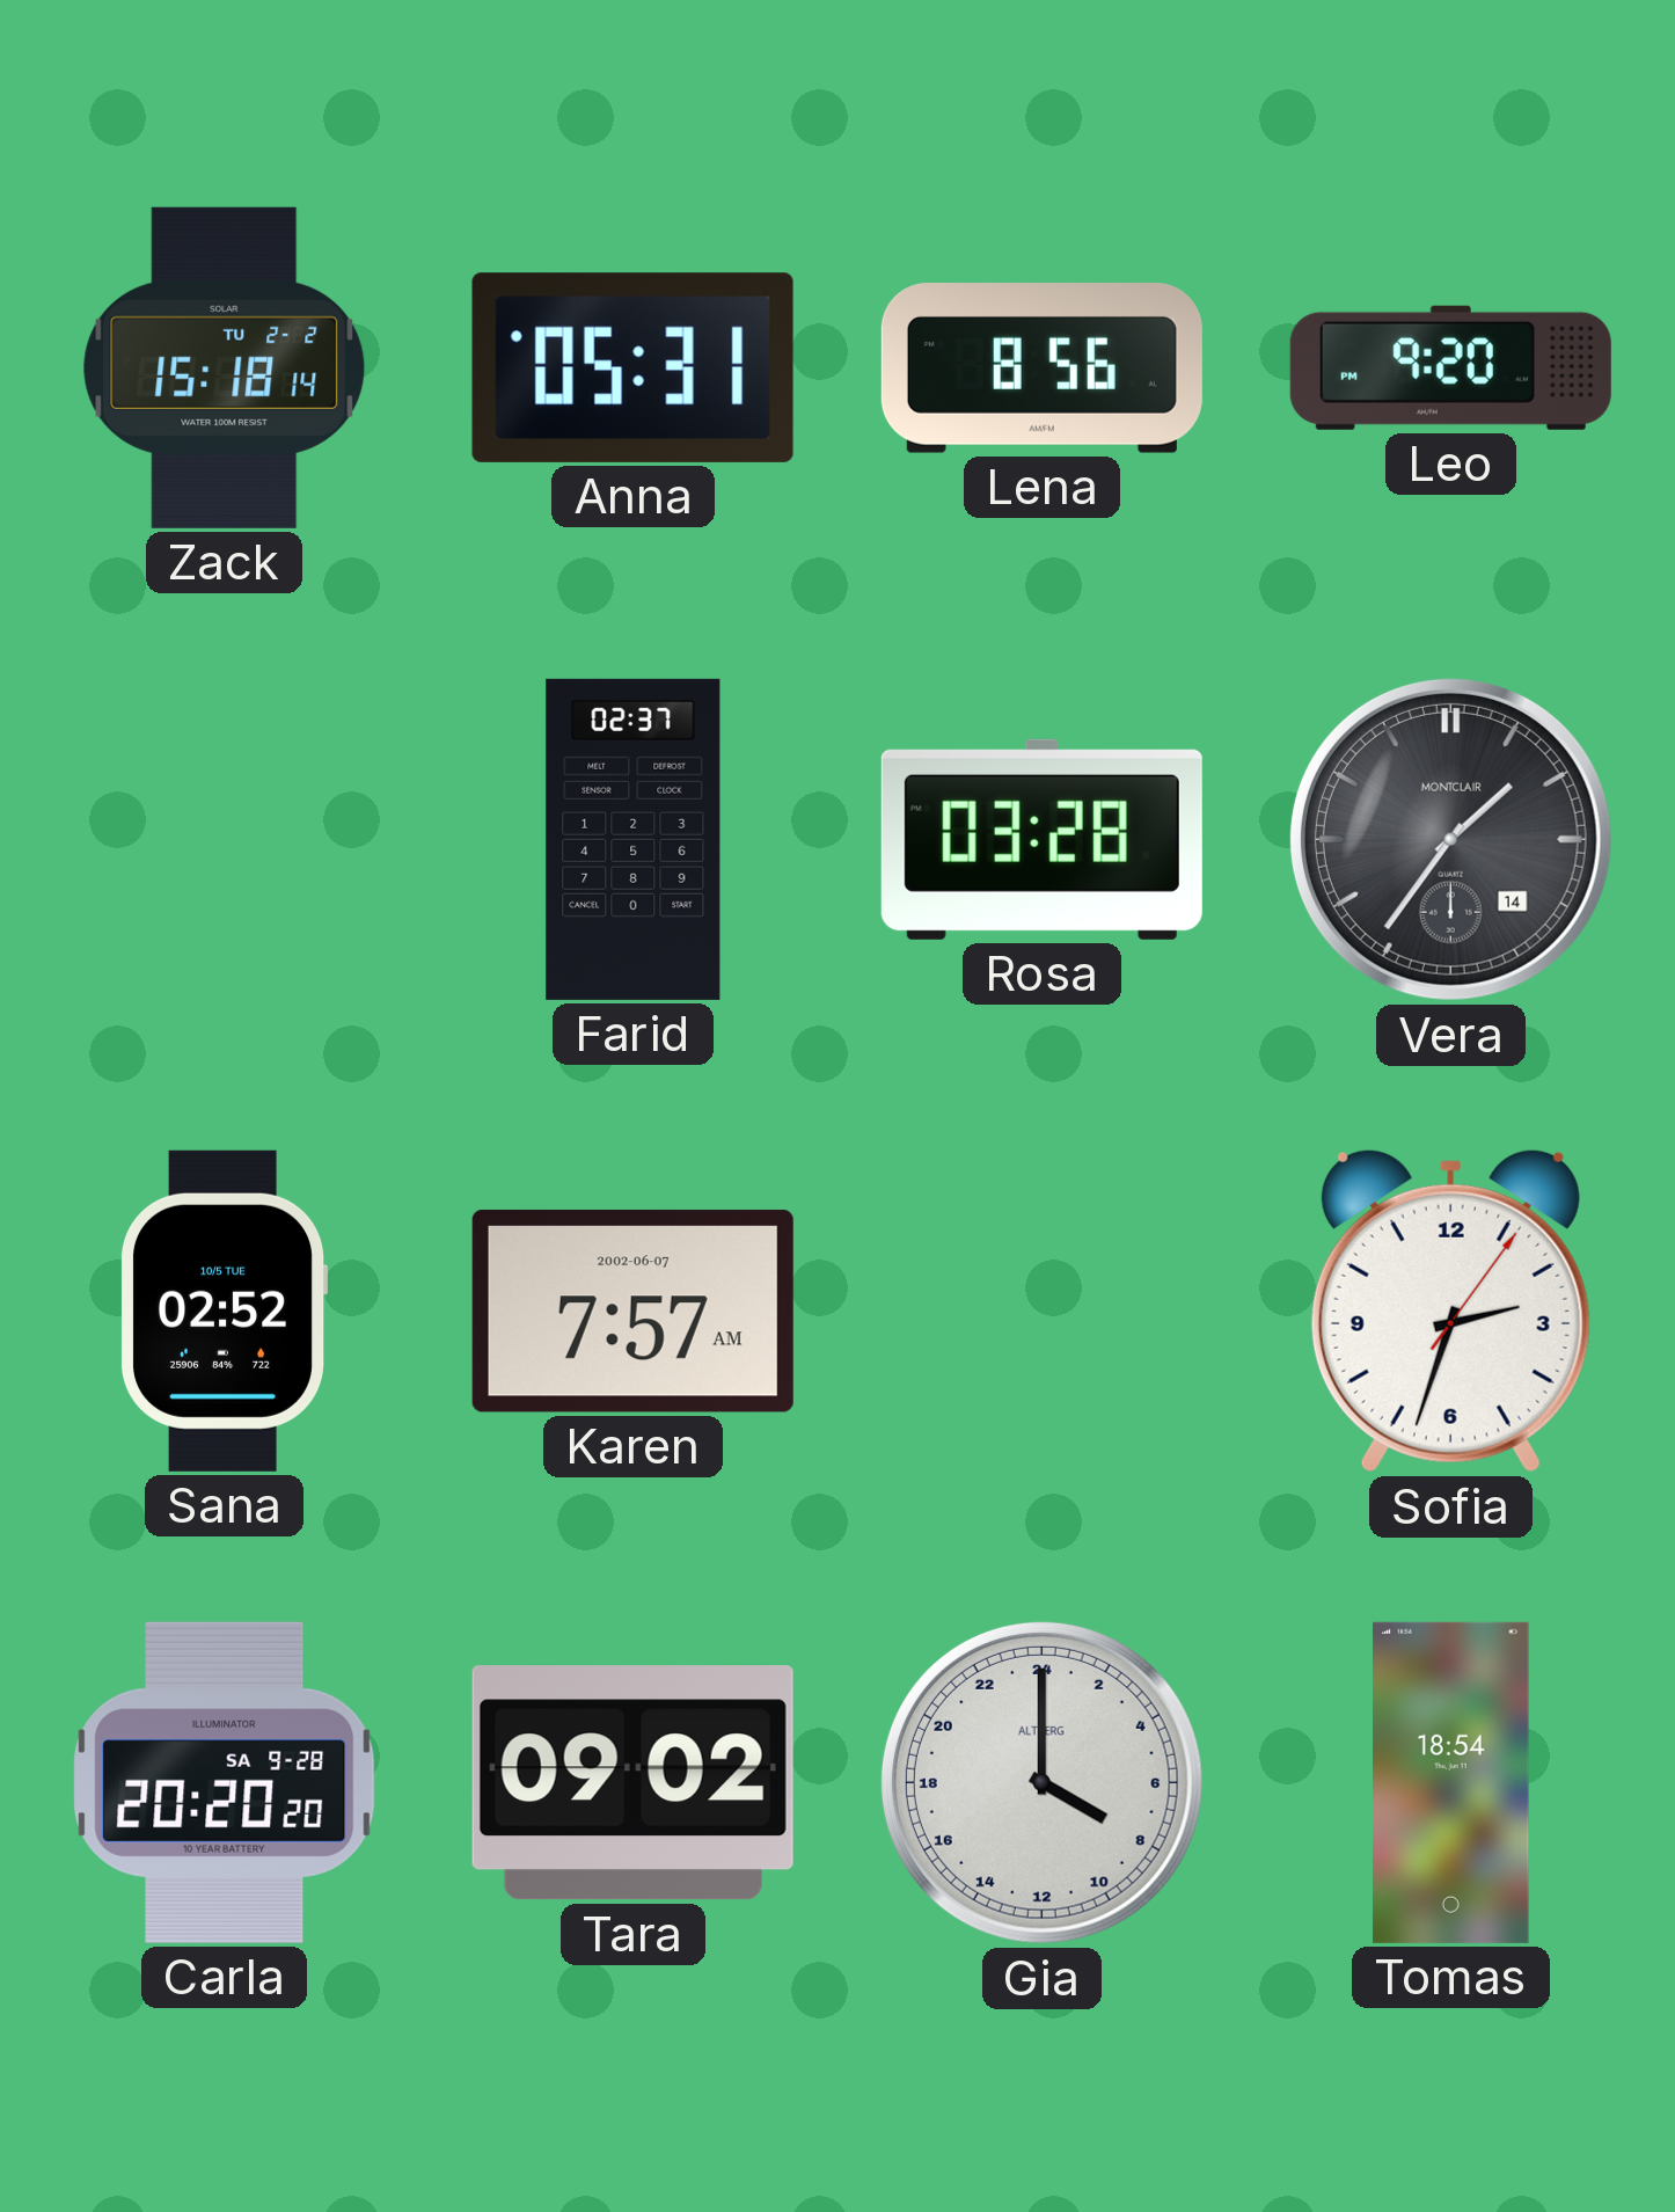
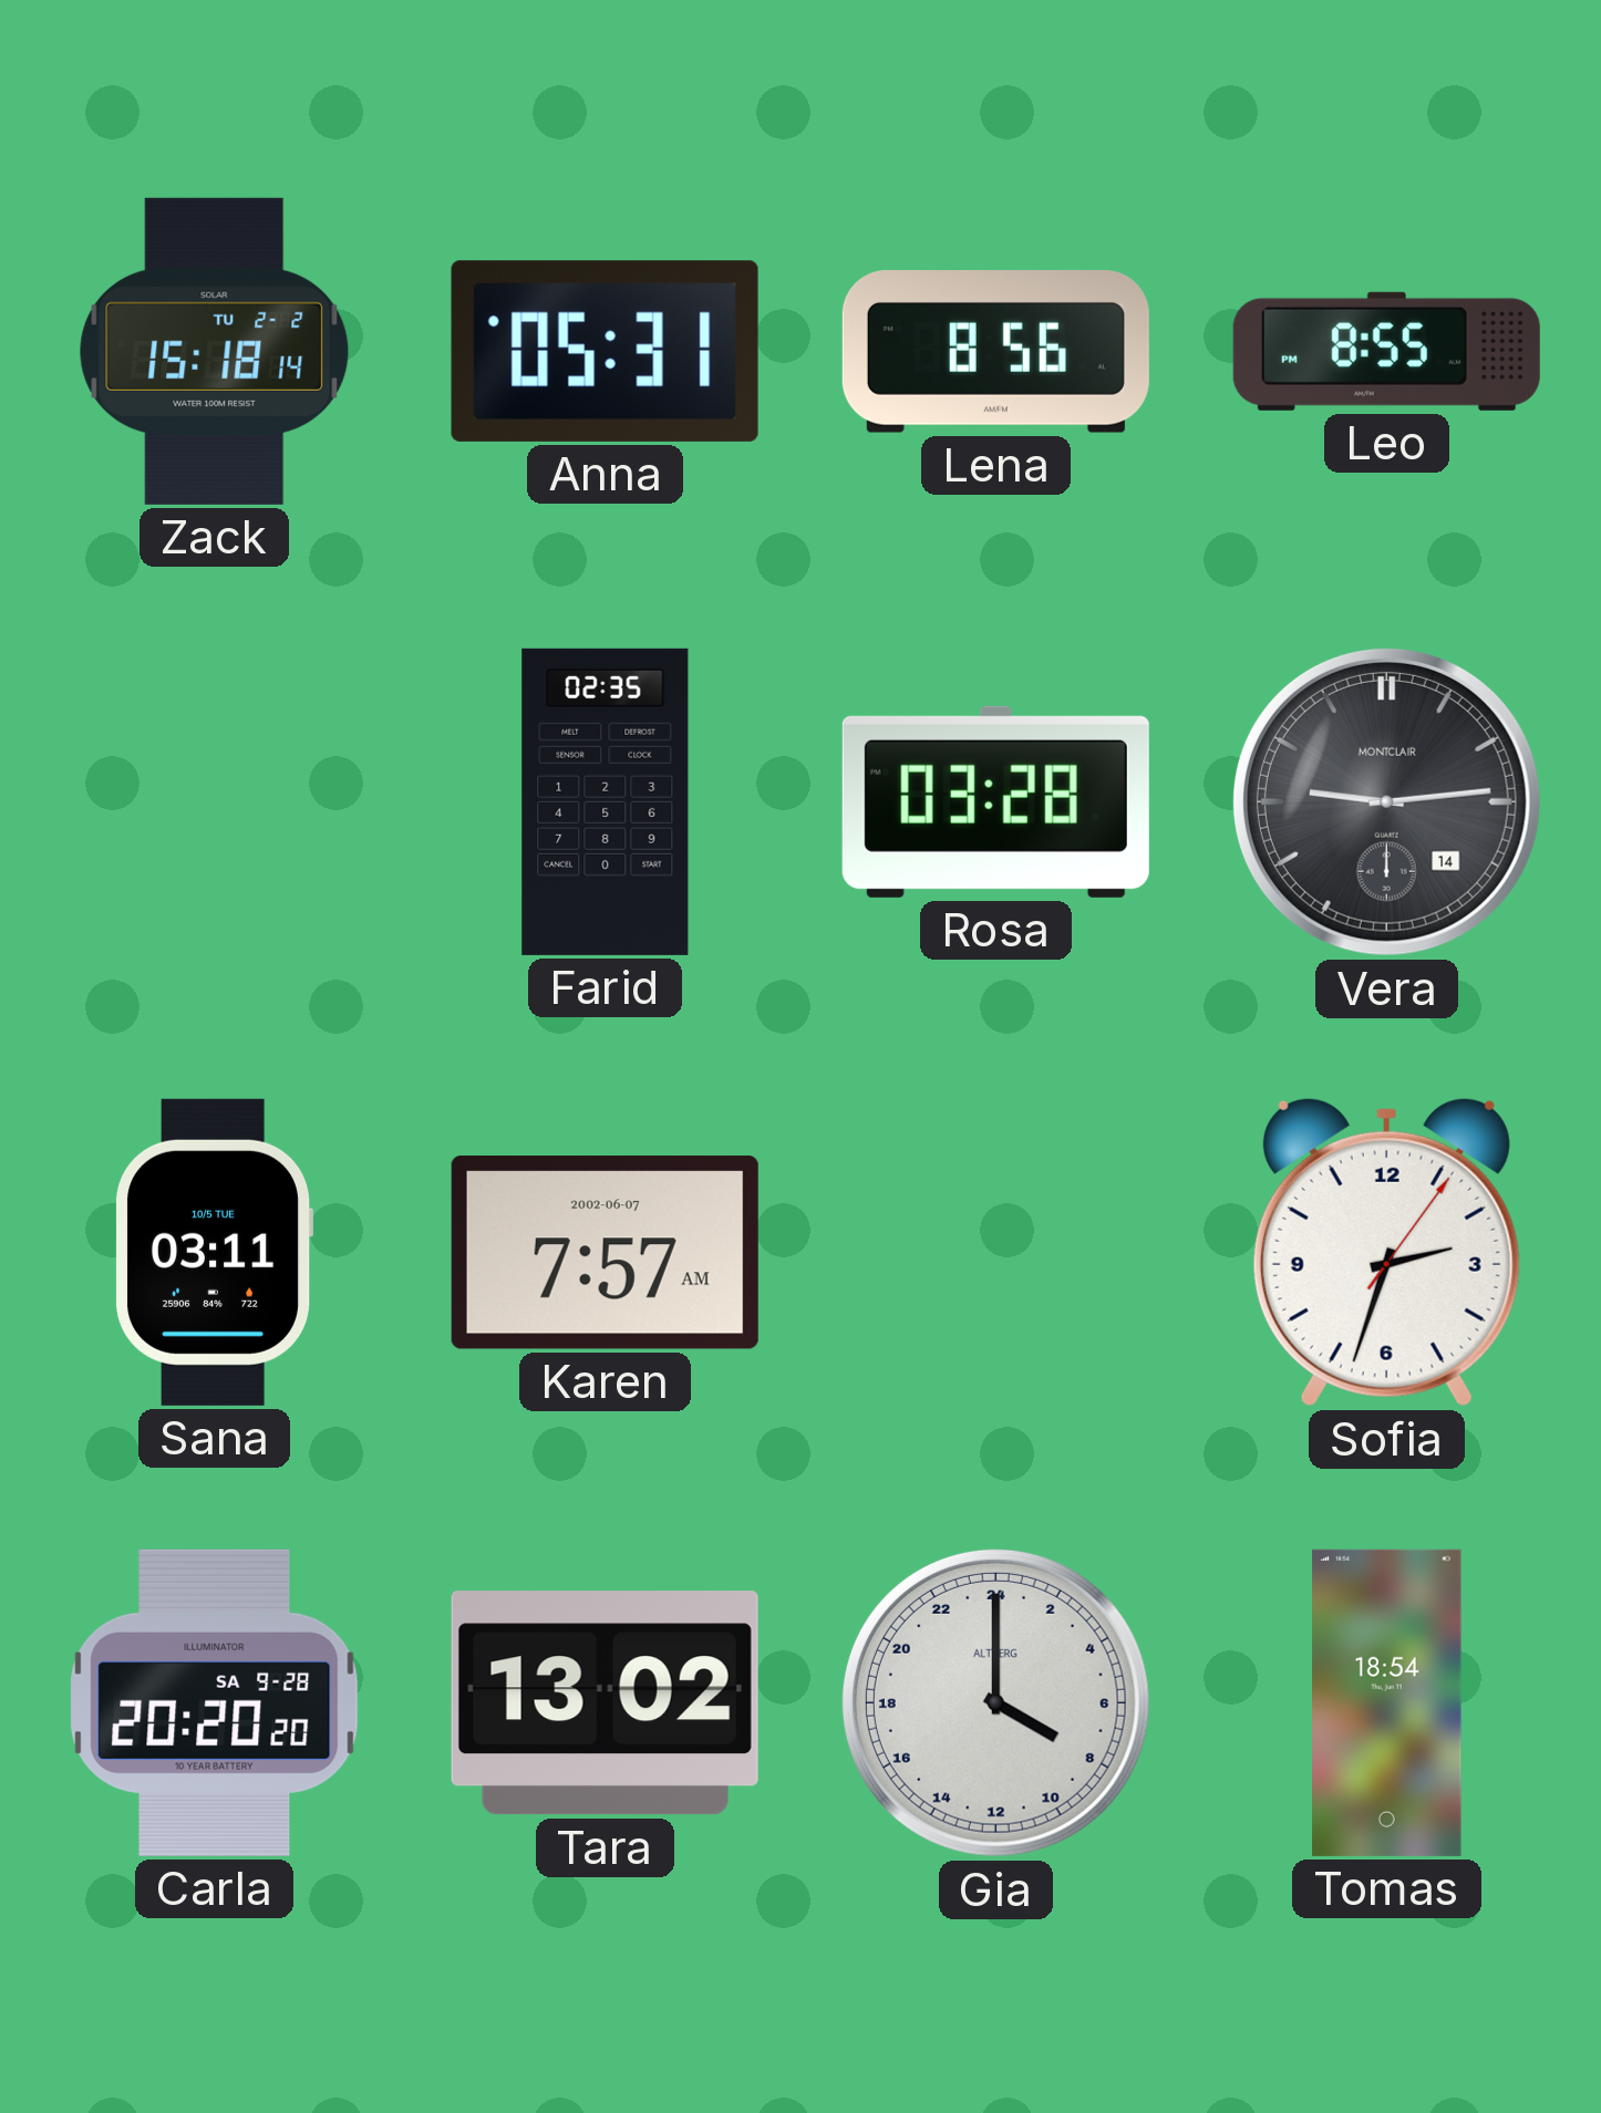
Leo: 9:20 -> 8:55 (1386, 351)
Farid: 02:37 -> 02:35 (606, 801)
Vera: 1:36 -> 9:14 (1386, 801)
Sana: 02:52 -> 03:11 (213, 1252)
Tara: 09:02 -> 13:02 (605, 1703)
